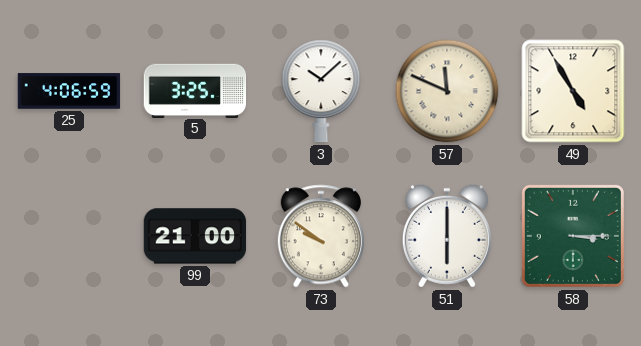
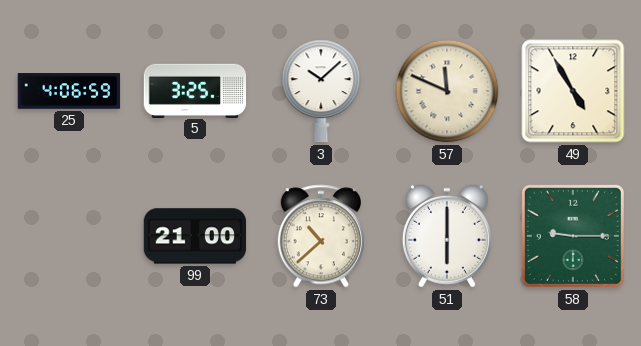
73: 9:51 -> 10:38 (321, 236)
58: 3:15 -> 9:15 (573, 236)
